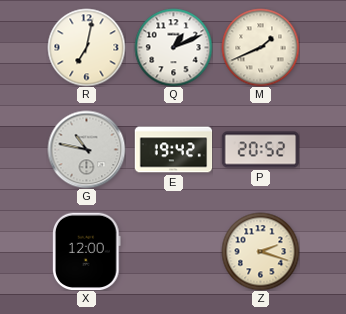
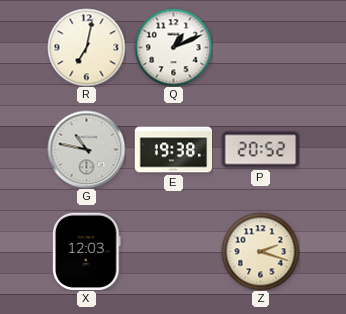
M: 1:41 -> none (260, 47)
E: 19:42 -> 19:38 (173, 150)
X: 12:00 -> 12:03 (87, 251)
